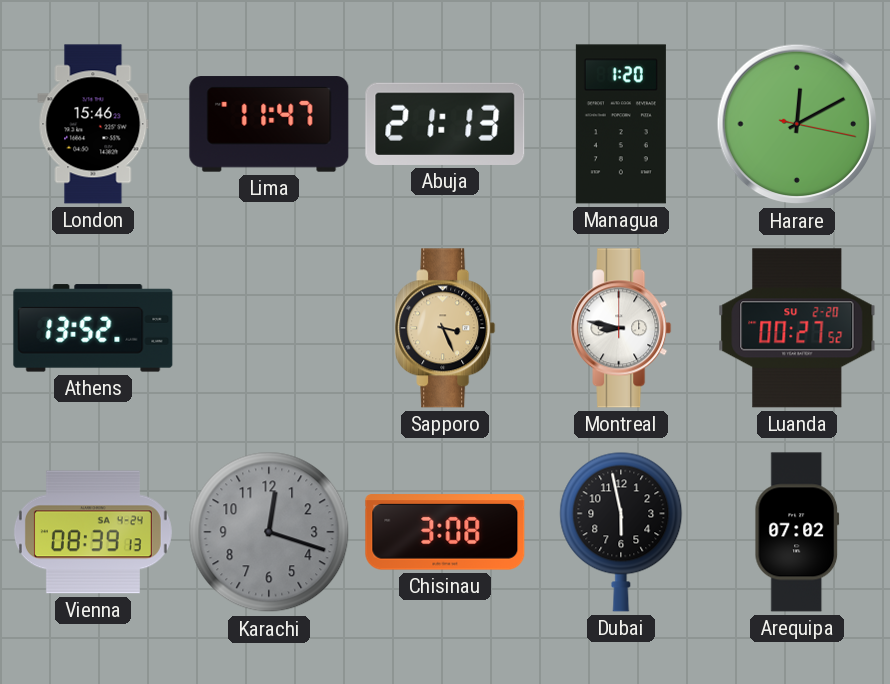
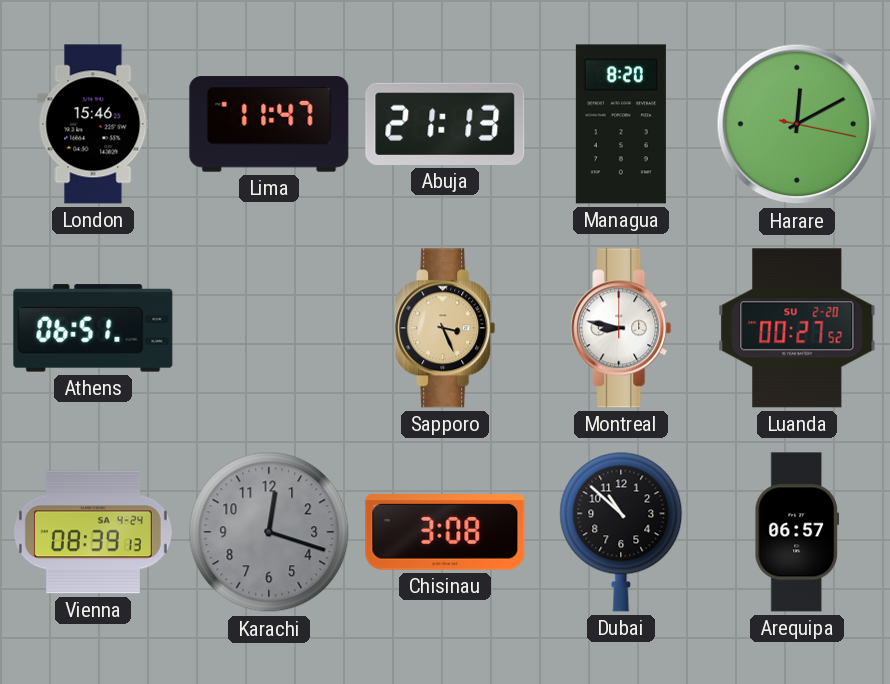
Managua: 1:20 -> 8:20 (621, 124)
Athens: 13:52 -> 06:51 (93, 328)
Dubai: 5:58 -> 10:52 (621, 532)
Arequipa: 07:02 -> 06:57 (797, 532)
